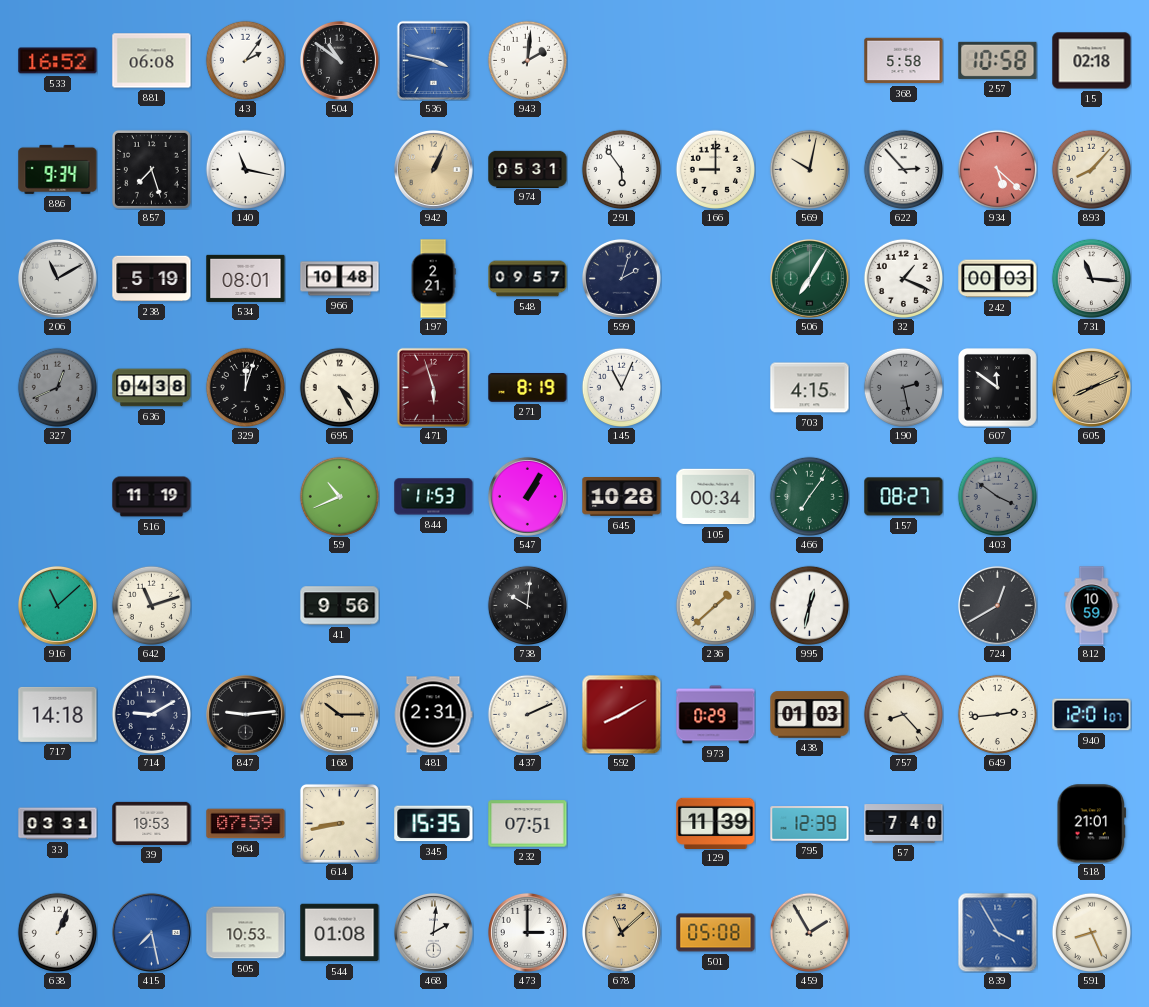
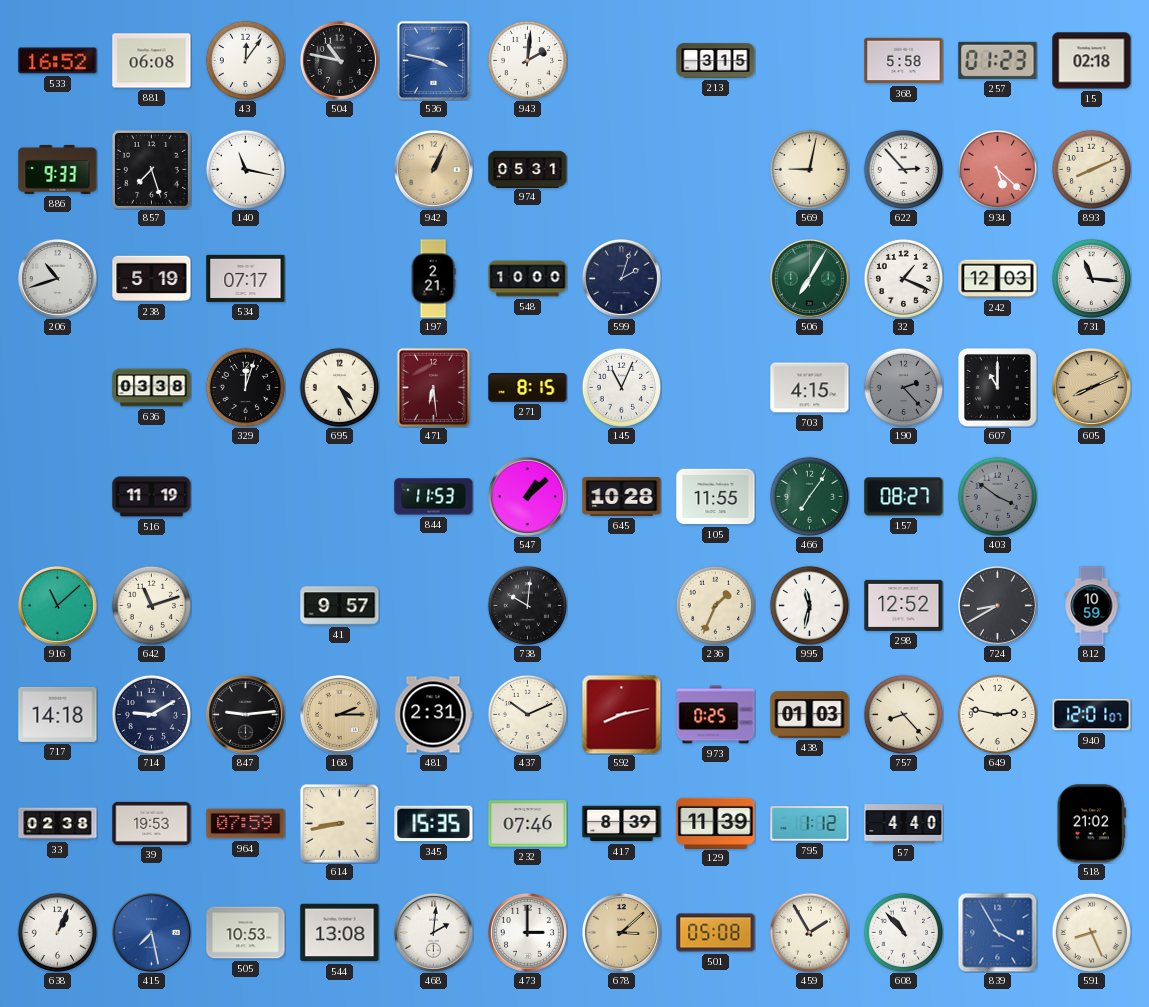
43: 2:06 -> 12:06 (245, 60)
504: 10:51 -> 10:47 (339, 60)
213: none -> 3:15 (716, 61)
257: 10:58 -> 01:23 (998, 60)
886: 9:34 -> 9:33 (58, 169)
291: 5:54 -> none (621, 169)
166: 9:00 -> none (715, 169)
569: 10:02 -> 9:02 (809, 169)
893: 8:07 -> 8:11 (1091, 169)
206: 11:10 -> 10:42 (57, 278)
534: 08:01 -> 07:17 (246, 278)
966: 10:48 -> none (340, 279)
548: 09:57 -> 10:00 (528, 279)
242: 00:03 -> 12:03 (998, 279)
327: 12:41 -> none (57, 387)
636: 04:38 -> 03:38 (152, 388)
471: 5:57 -> 6:29 (433, 387)
271: 8:19 -> 8:15 (528, 388)
190: 2:28 -> 2:23 (903, 387)
607: 11:51 -> 11:00 (998, 388)
59: 10:41 -> none (339, 496)
547: 1:05 -> 1:08 (527, 496)
105: 00:34 -> 11:55 (716, 497)
41: 9:56 -> 9:57 (340, 606)
236: 1:38 -> 1:34 (715, 605)
995: 12:32 -> 11:32 (809, 605)
298: none -> 12:52 (904, 605)
724: 12:40 -> 8:40 (997, 605)
168: 10:15 -> 2:15 (339, 714)
437: 2:11 -> 10:11 (527, 714)
592: 8:10 -> 8:13 (621, 714)
973: 0:29 -> 0:25 (716, 715)
649: 2:44 -> 2:47 (997, 714)
33: 03:31 -> 02:38 (58, 824)
232: 07:51 -> 07:46 (528, 824)
417: none -> 8:39 (622, 824)
795: 12:39 -> 1:12 (810, 824)
57: 7:40 -> 4:40 (904, 824)
518: 21:01 -> 21:02 (1092, 824)
544: 01:08 -> 13:08 (340, 933)
678: 11:08 -> 3:08 (621, 932)
608: none -> 10:53 (903, 932)
